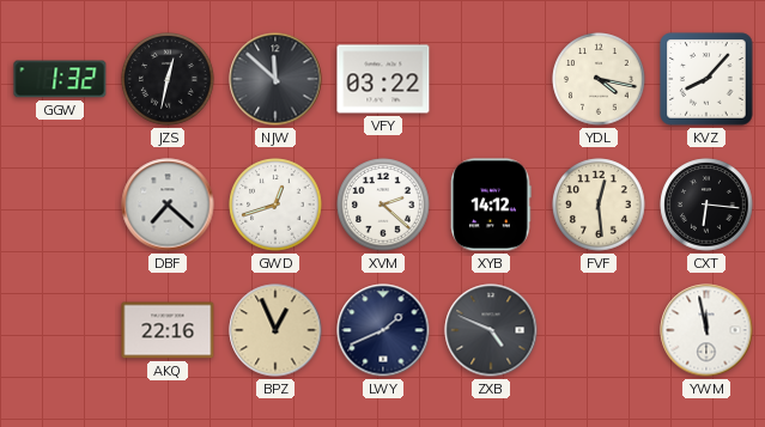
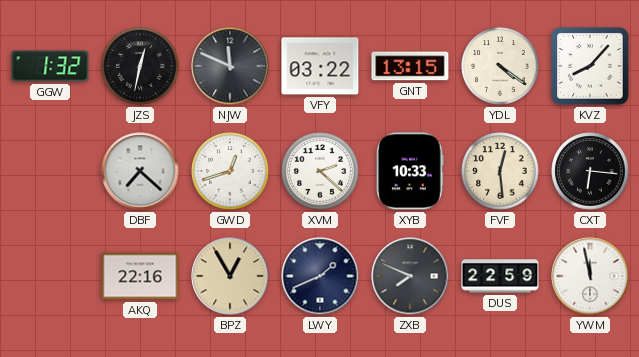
NJW: 11:52 -> 11:49 (230, 66)
GNT: none -> 13:15 (410, 66)
YDL: 4:17 -> 4:21 (500, 66)
XYB: 14:12 -> 10:33 (410, 171)
BPZ: 12:56 -> 12:55 (230, 276)
ZXB: 4:49 -> 7:49 (410, 276)
DUS: none -> 22:59 (500, 276)
